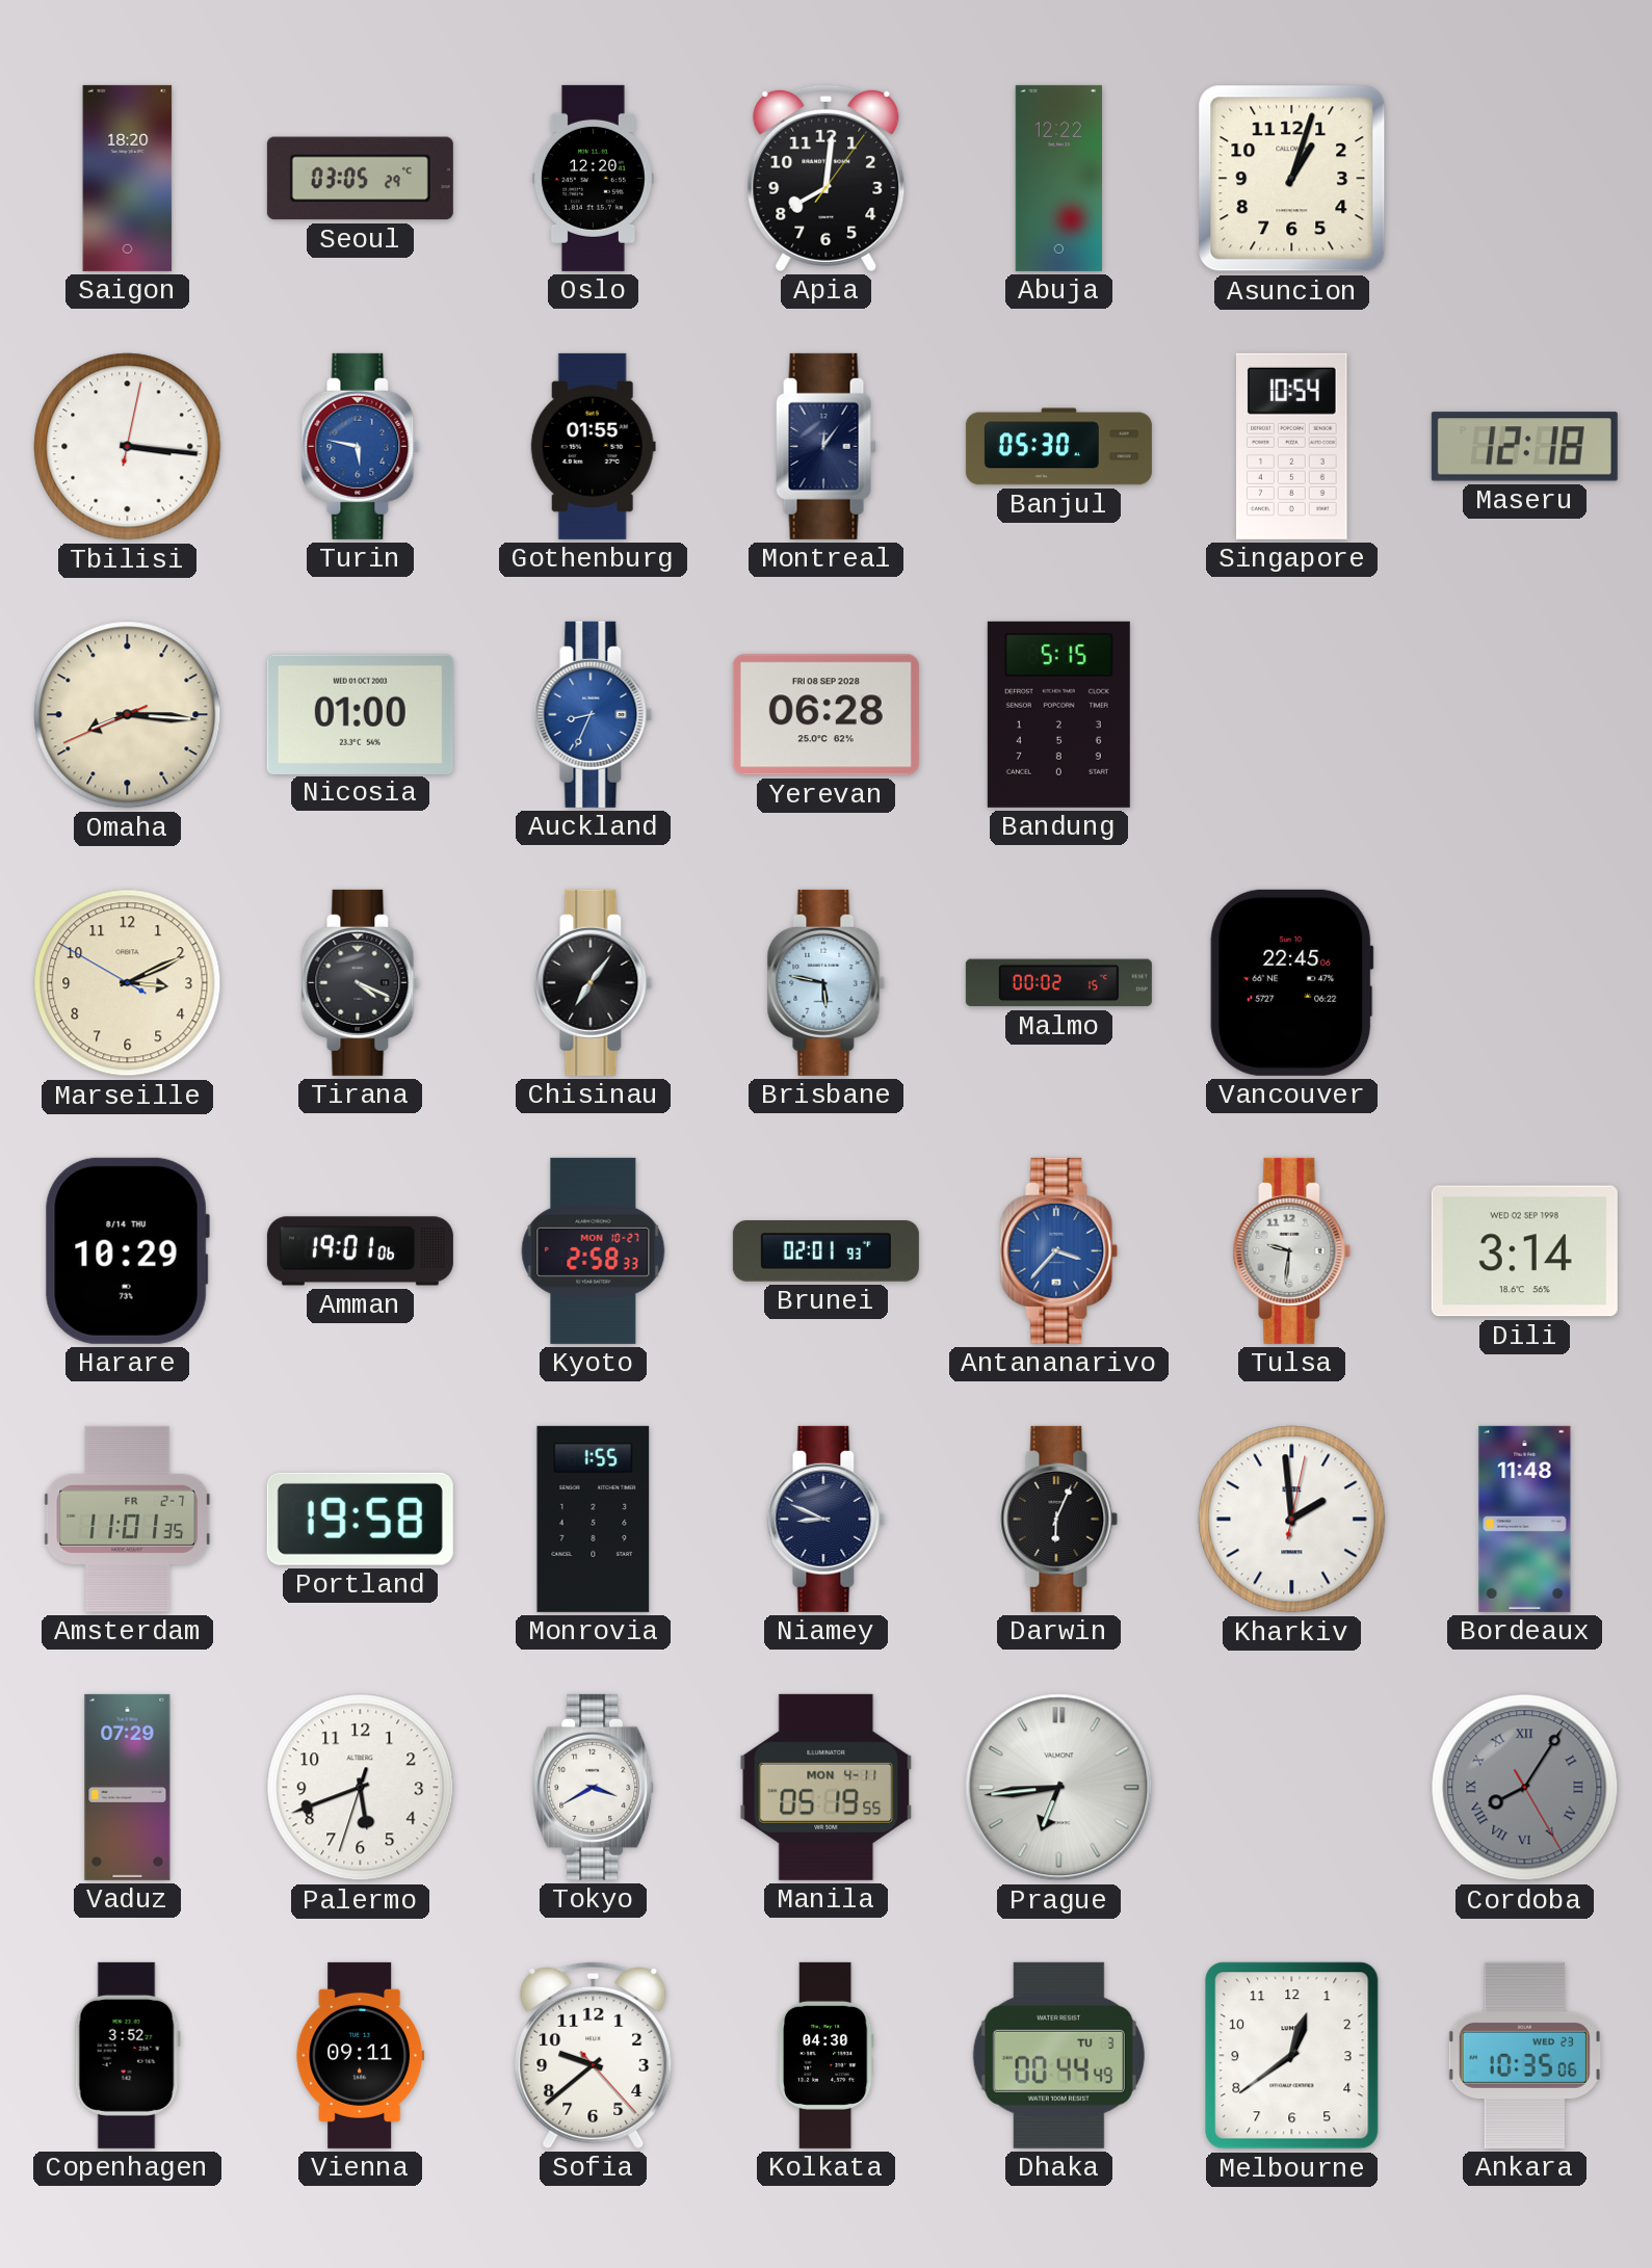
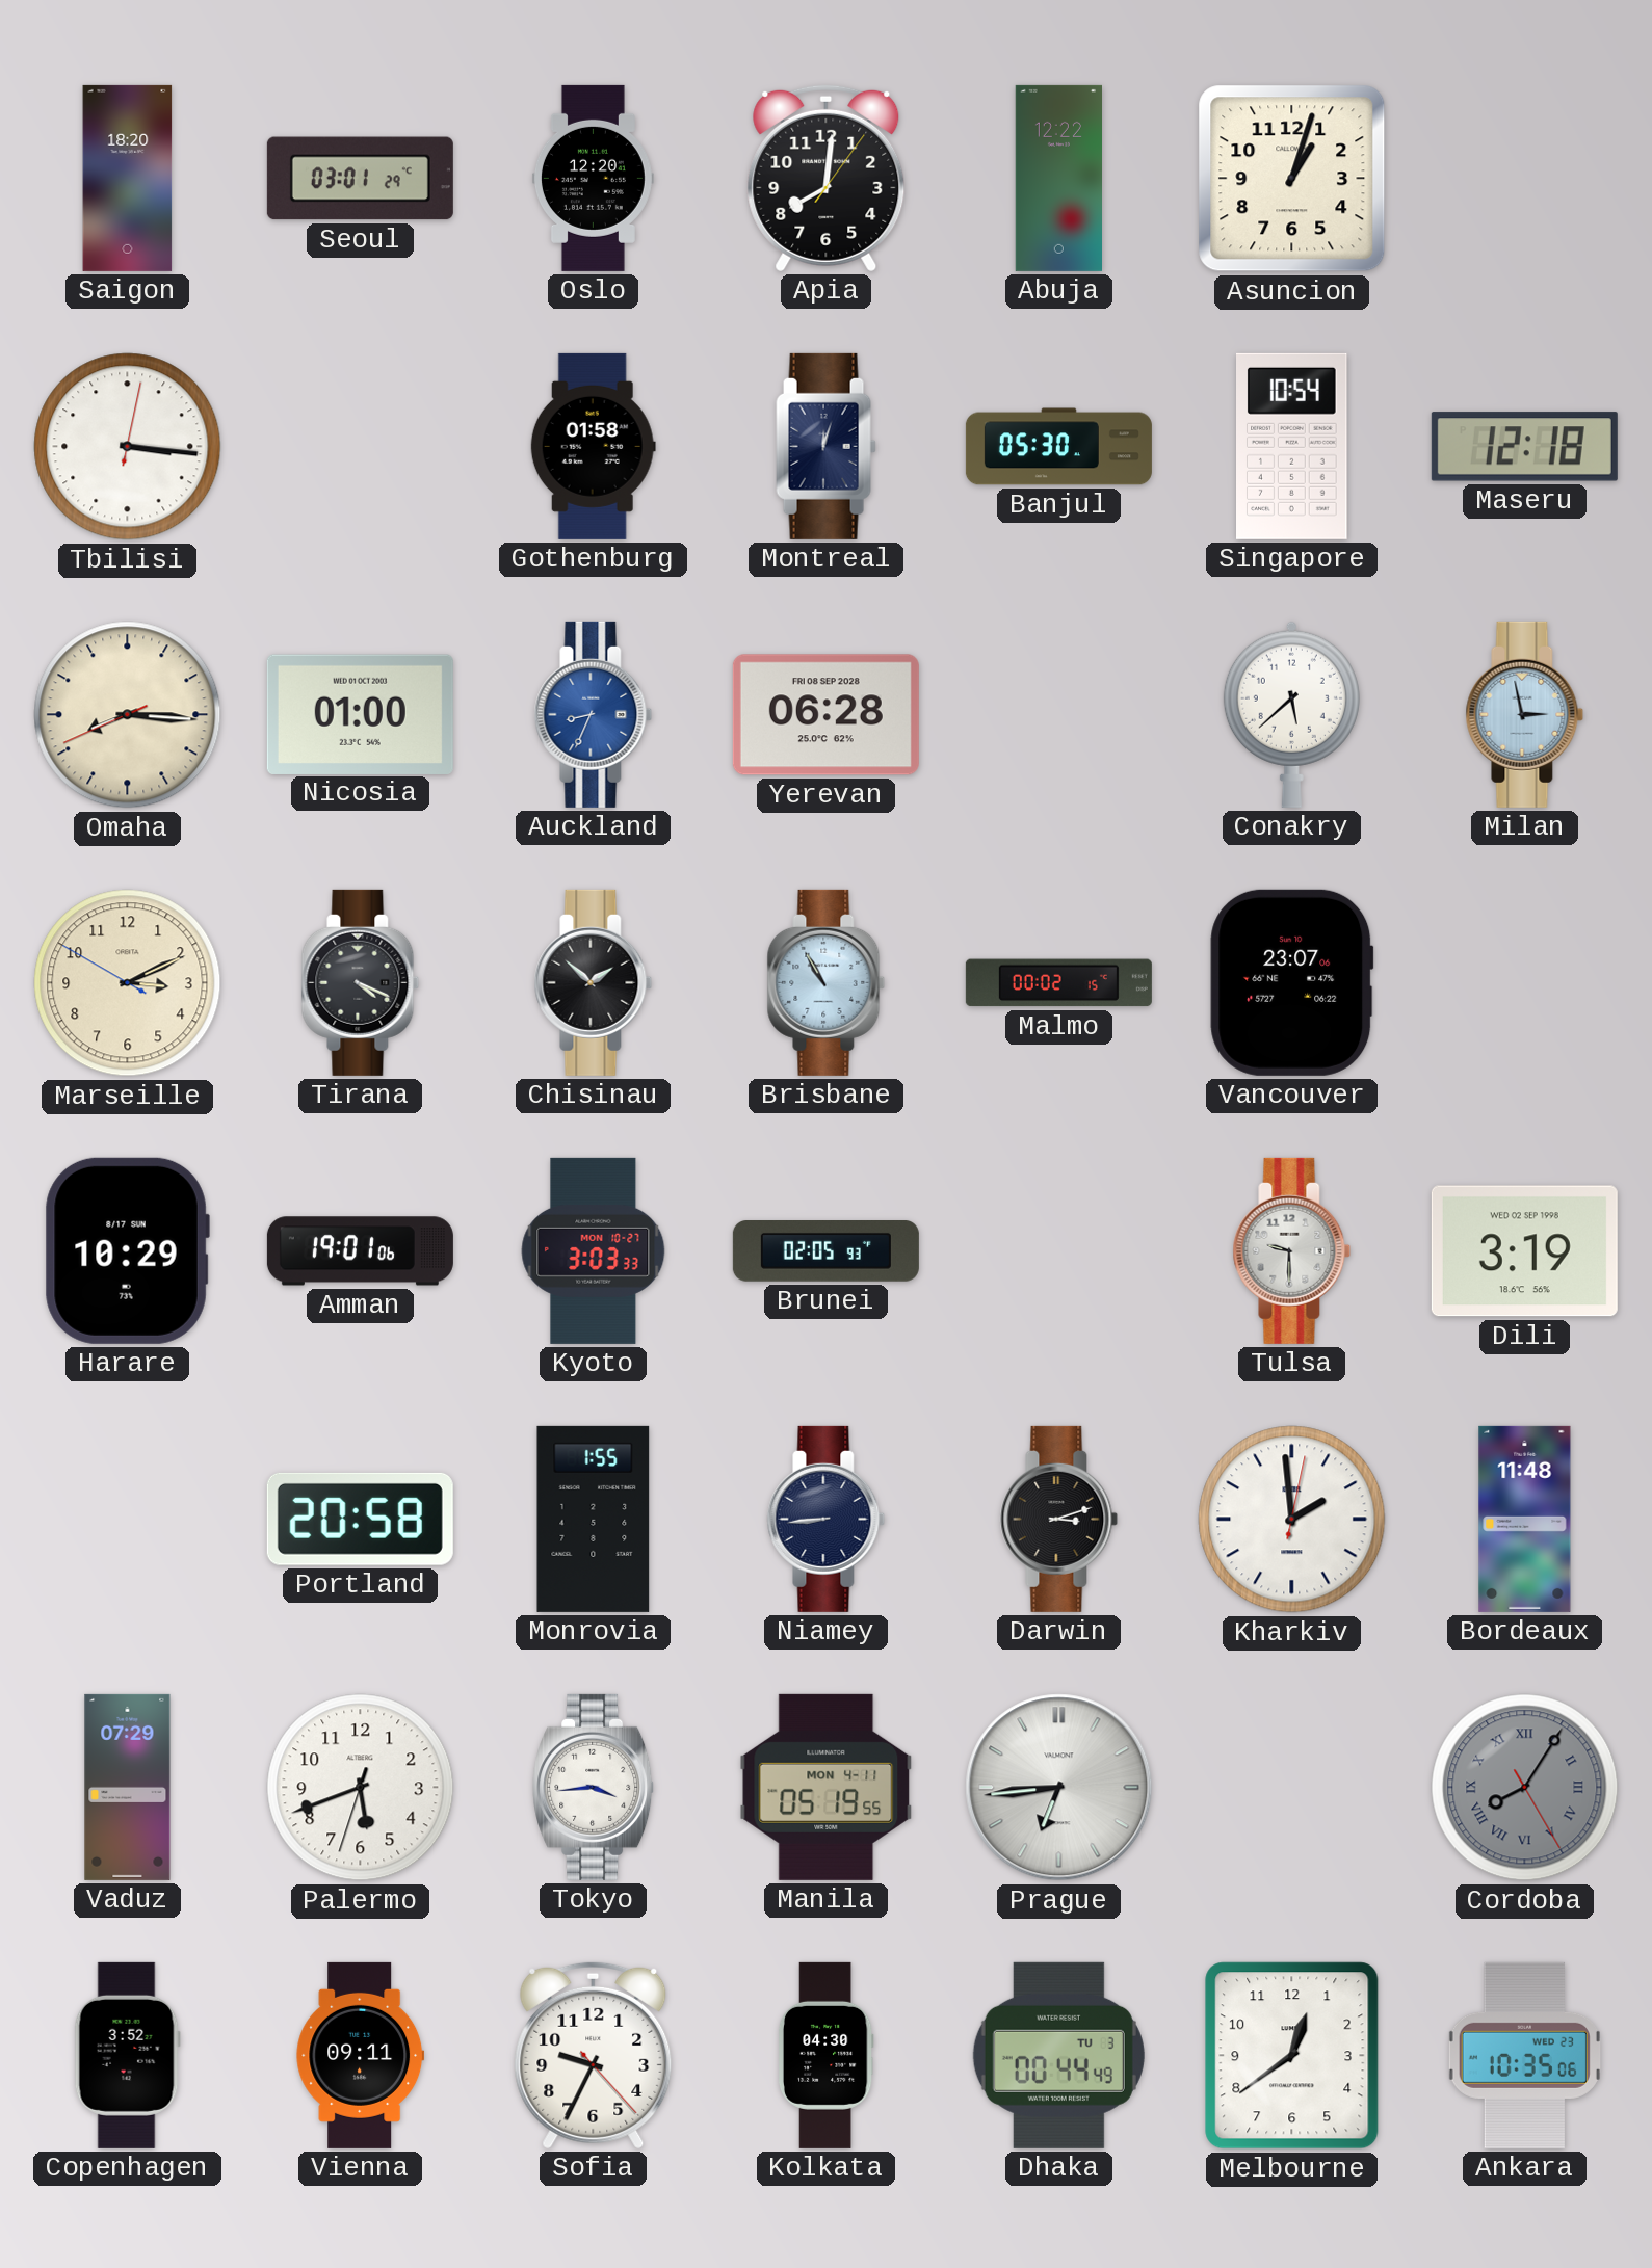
Seoul: 03:05 -> 03:01 (360, 179)
Turin: 5:47 -> none (361, 446)
Gothenburg: 01:55 -> 01:58 (593, 446)
Montreal: 12:06 -> 12:03 (827, 446)
Bandung: 5:15 -> none (1058, 714)
Conakry: none -> 5:38 (1291, 714)
Milan: none -> 2:58 (1525, 714)
Chisinau: 7:06 -> 1:52 (594, 982)
Brisbane: 5:47 -> 10:55 (827, 982)
Vancouver: 22:45 -> 23:07 (1292, 982)
Harare date: 8/14 THU -> 8/17 SUN (127, 1250)
Kyoto: 2:58 -> 3:03 (594, 1250)
Brunei: 02:01 -> 02:05 (825, 1251)
Antananarivo: 3:37 -> none (1059, 1250)
Tulsa: 9:31 -> 9:30 (1292, 1250)
Dili: 3:14 -> 3:19 (1524, 1251)
Amsterdam: 11:01 -> none (128, 1519)
Portland: 19:58 -> 20:58 (360, 1519)
Niamey: 8:49 -> 8:44 (827, 1519)
Darwin: 6:04 -> 3:12 (1059, 1519)
Tokyo: 3:40 -> 3:44 (594, 1787)
Sofia: 9:38 -> 9:34 (594, 2055)
